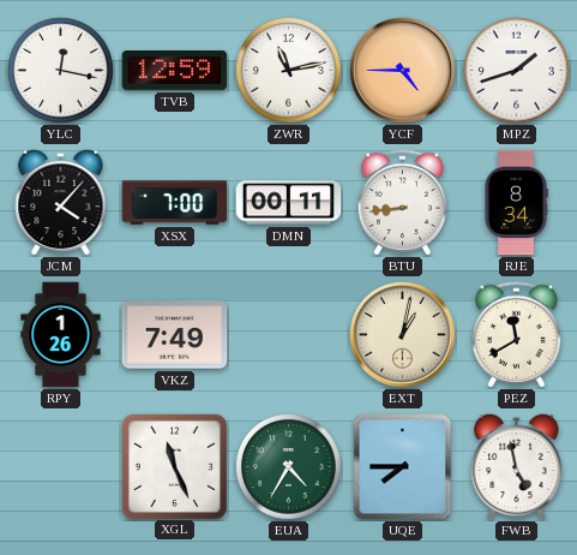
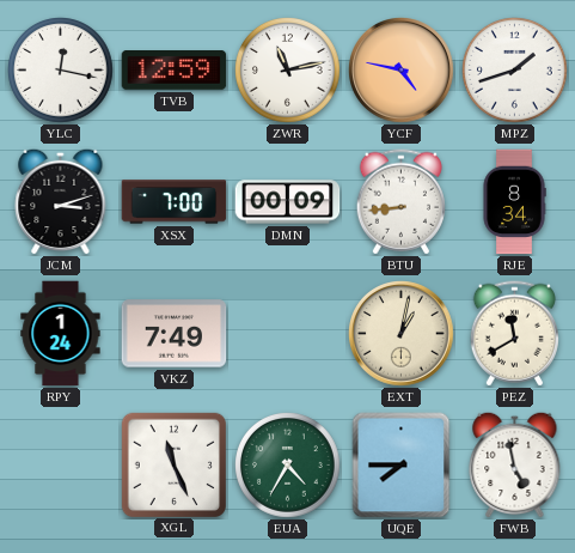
YCF: 4:45 -> 4:47 (402, 71)
JCM: 4:07 -> 3:12 (61, 201)
DMN: 00:11 -> 00:09 (288, 202)
RPY: 1:26 -> 1:24 (61, 334)
